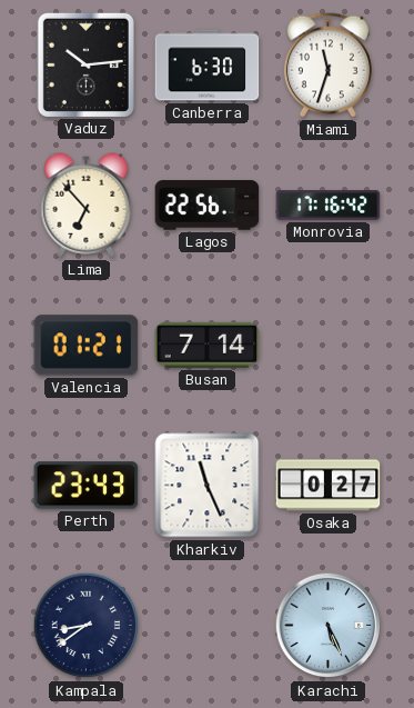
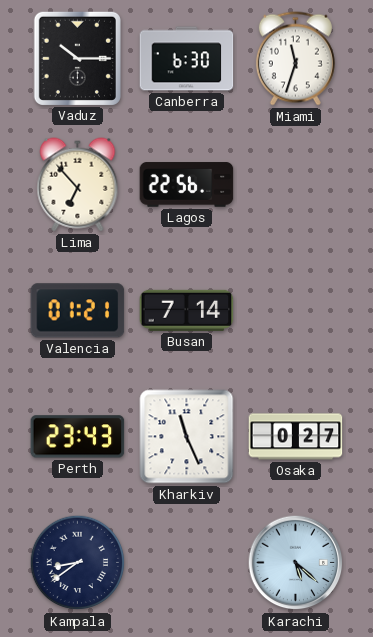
Vaduz: 10:14 -> 10:15 (77, 58)
Monrovia: 17:16 -> none (329, 206)
Karachi: 5:26 -> 5:22 (296, 563)
